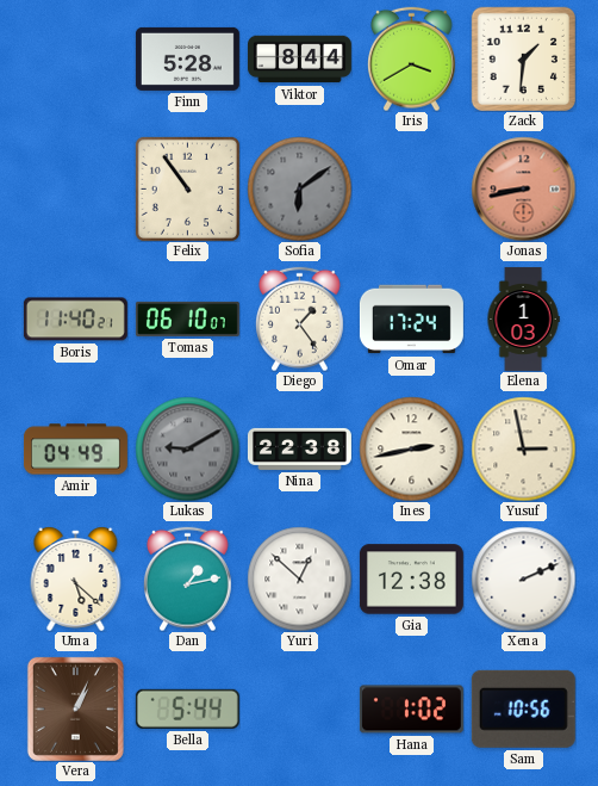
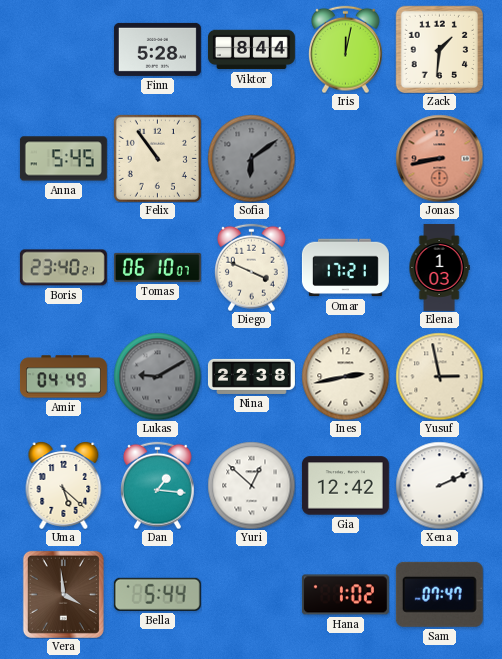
Iris: 3:40 -> 12:02 (346, 49)
Anna: none -> 5:45 (63, 159)
Boris: 11:40 -> 23:40 (63, 268)
Diego: 1:24 -> 3:49 (252, 267)
Omar: 17:24 -> 17:21 (345, 268)
Dan: 1:13 -> 1:16 (158, 485)
Gia: 12:38 -> 12:42 (345, 486)
Vera: 1:04 -> 3:59 (63, 594)
Sam: 10:56 -> 07:47 (439, 594)
